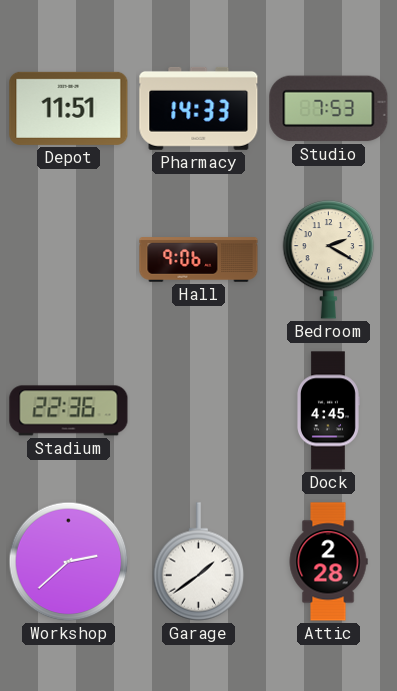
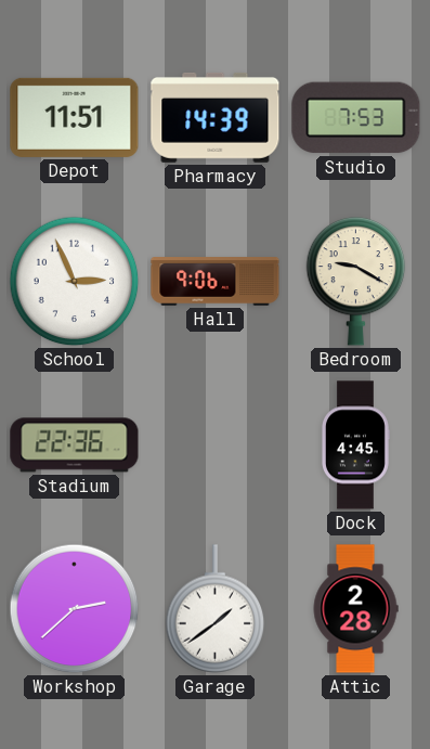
Pharmacy: 14:33 -> 14:39 (216, 117)
School: none -> 2:56 (75, 282)
Bedroom: 2:20 -> 9:20 (356, 281)
